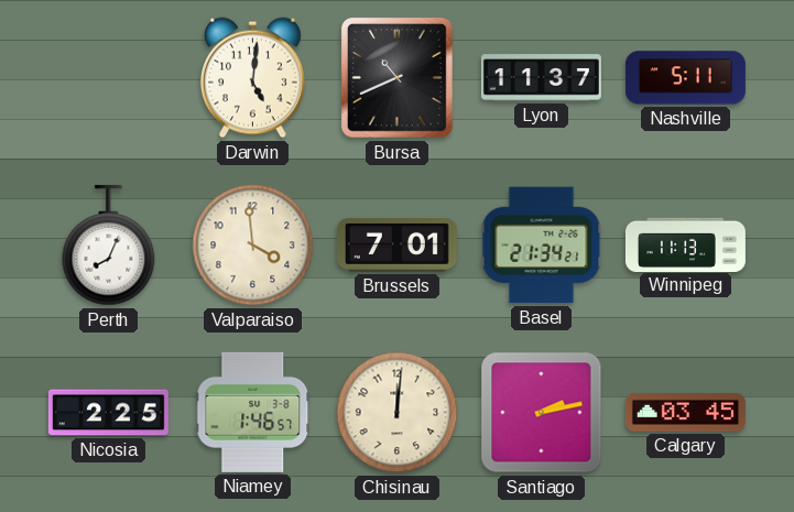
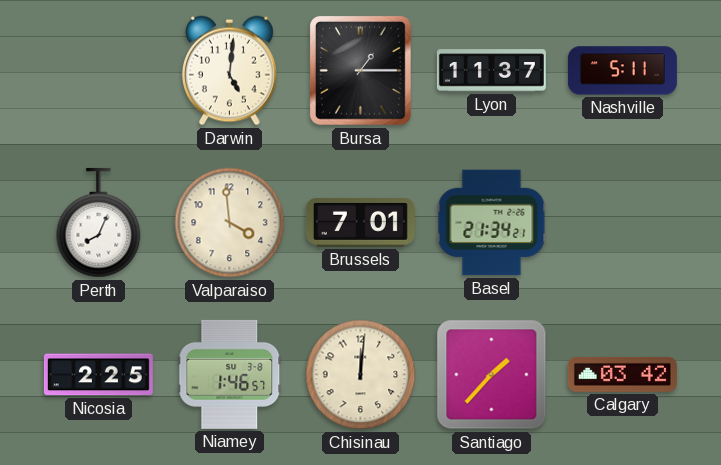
Bursa: 10:41 -> 1:15 (360, 71)
Winnipeg: 11:13 -> none (685, 244)
Santiago: 2:13 -> 1:37 (492, 375)
Calgary: 03:45 -> 03:42 (622, 375)
